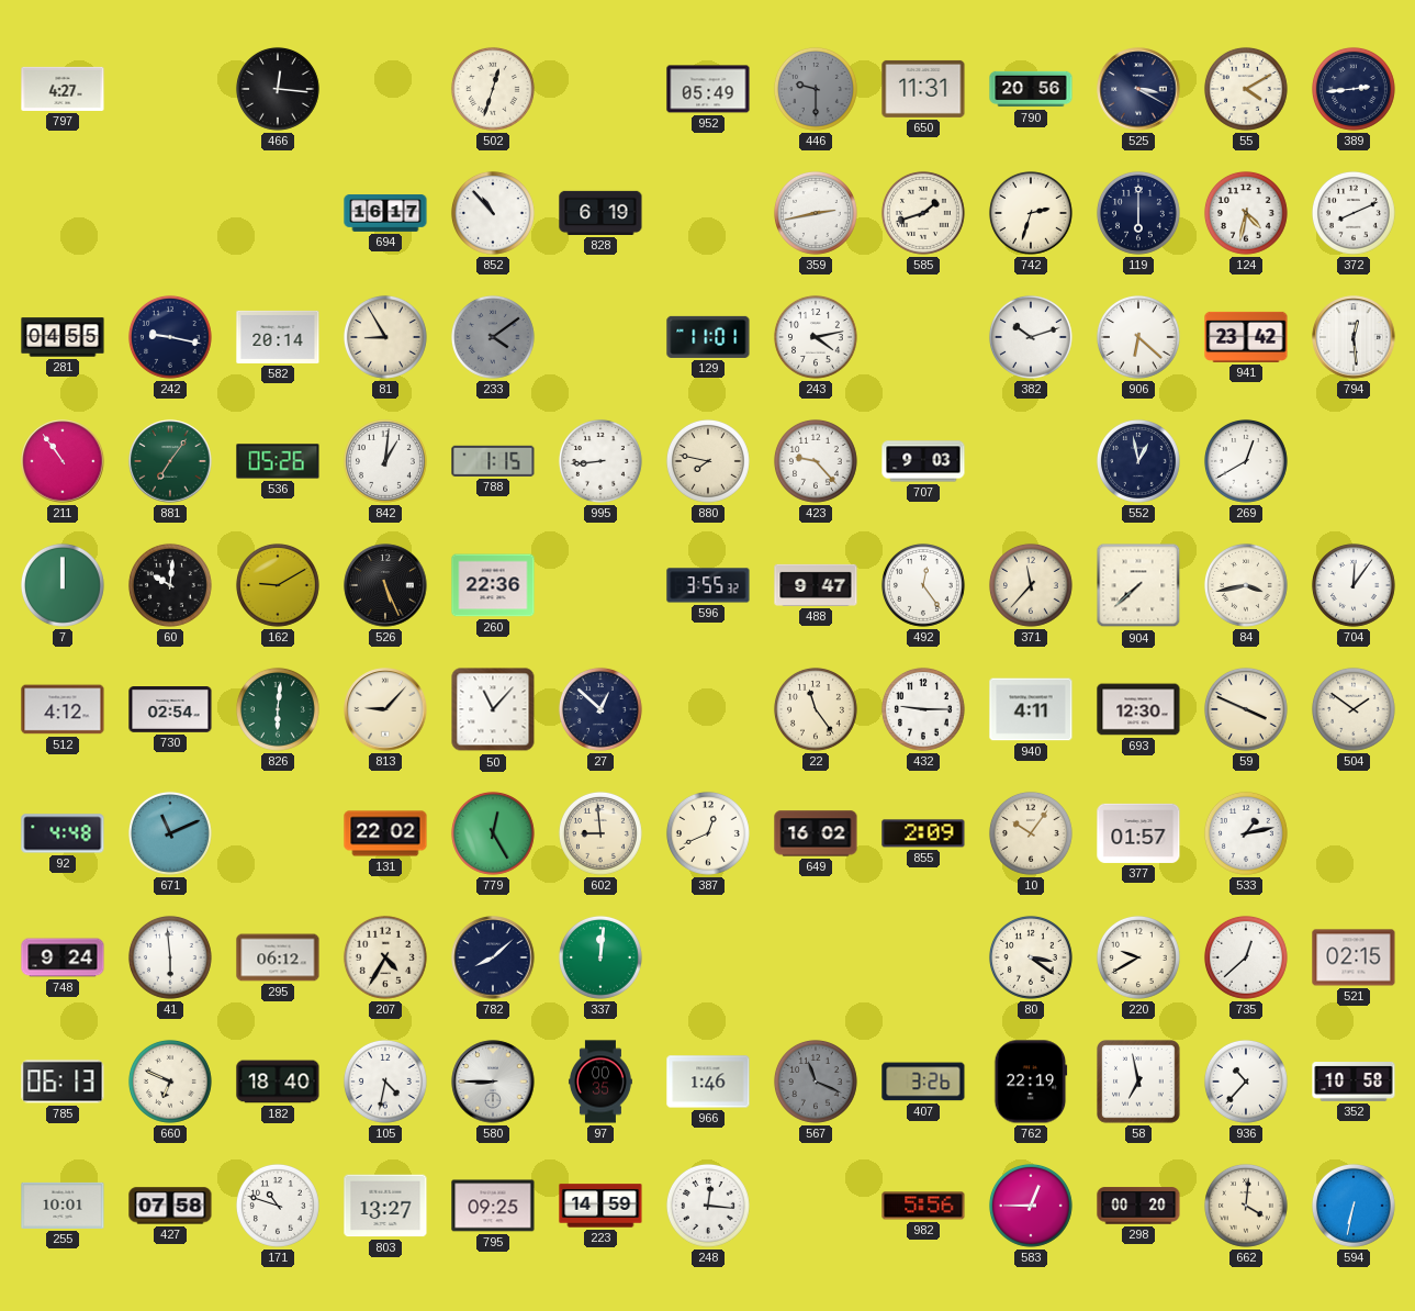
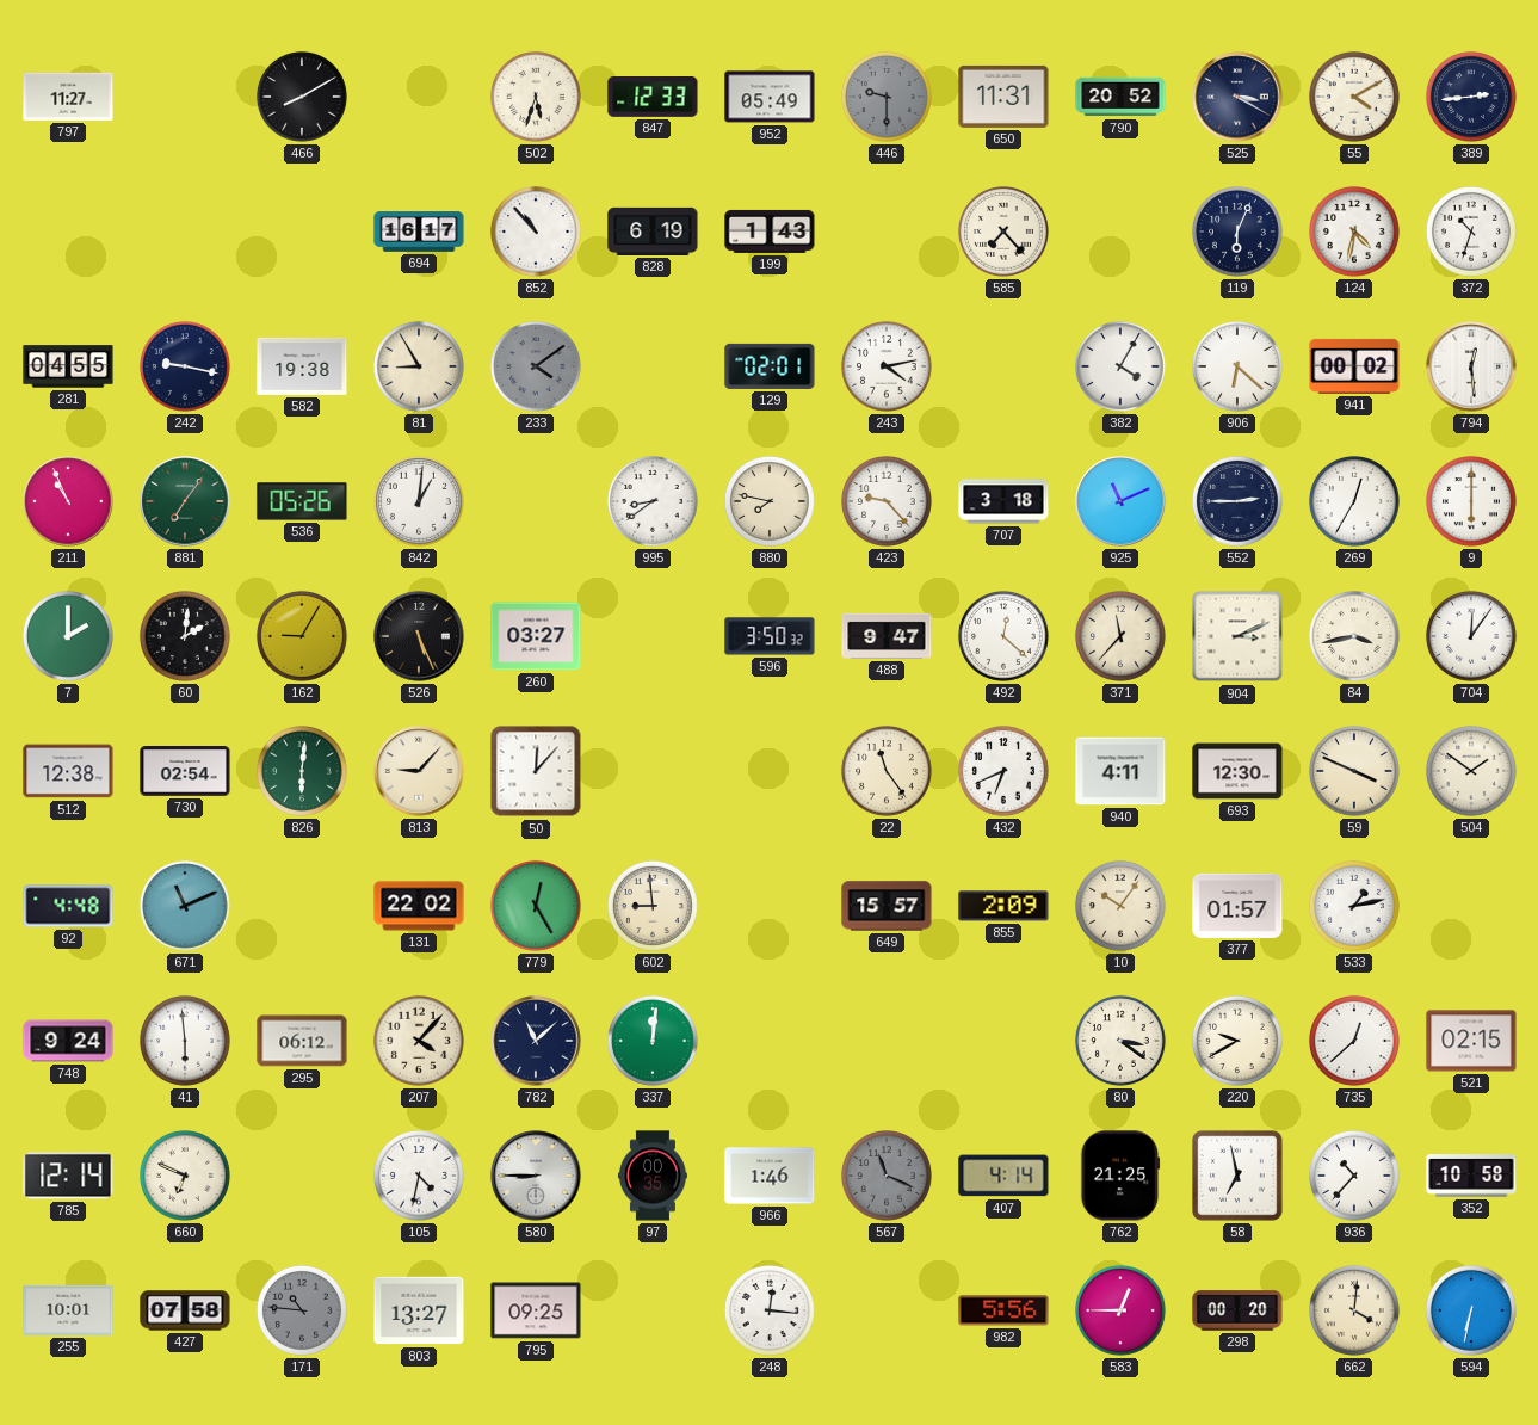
797: 4:27 -> 11:27 (68, 97)
466: 12:16 -> 8:10 (302, 97)
502: 12:33 -> 5:33 (536, 97)
847: none -> 12:33 (653, 98)
790: 20:56 -> 20:52 (1120, 97)
199: none -> 1:43 (770, 232)
359: 2:43 -> none (816, 213)
585: 1:42 -> 7:23 (1003, 232)
742: 2:33 -> none (1031, 213)
119: 6:00 -> 6:04 (1237, 232)
372: 8:11 -> 10:33 (1471, 232)
582: 20:14 -> 19:38 (302, 366)
129: 11:01 -> 02:01 (770, 366)
382: 10:12 -> 4:05 (1120, 366)
941: 23:42 -> 00:02 (1354, 366)
211: 10:54 -> 10:56 (68, 501)
788: 1:15 -> none (493, 461)
995: 8:44 -> 8:39 (653, 501)
707: 9:03 -> 3:18 (1003, 501)
925: none -> 11:11 (1120, 501)
552: 12:58 -> 2:45 (1237, 501)
269: 12:40 -> 12:35 (1354, 501)
9: none -> 6:00 (1471, 501)
7: 12:00 -> 2:00 (68, 636)
60: 10:01 -> 2:01 (185, 636)
162: 9:10 -> 9:05 (302, 636)
260: 22:36 -> 03:27 (536, 636)
596: 3:55 -> 3:50 (770, 636)
492: 12:24 -> 12:22 (1003, 636)
904: 7:38 -> 3:11 (1237, 636)
512: 4:12 -> 12:38 (68, 771)
50: 11:07 -> 12:07 (536, 771)
27: 12:52 -> none (600, 709)
432: 9:15 -> 6:41 (1003, 771)
387: 12:41 -> none (708, 833)
649: 16:02 -> 15:57 (887, 906)
207: 4:35 -> 4:07 (419, 1041)
782: 8:08 -> 11:08 (536, 1041)
785: 06:13 -> 12:14 (68, 1176)
182: 18:40 -> none (278, 1082)
407: 3:26 -> 4:14 (1003, 1176)
762: 22:19 -> 21:25 (1120, 1176)
171: 10:48 -> 10:46 (302, 1310)
171 dial: white -> grey (302, 1310)
223: 14:59 -> none (600, 1206)
